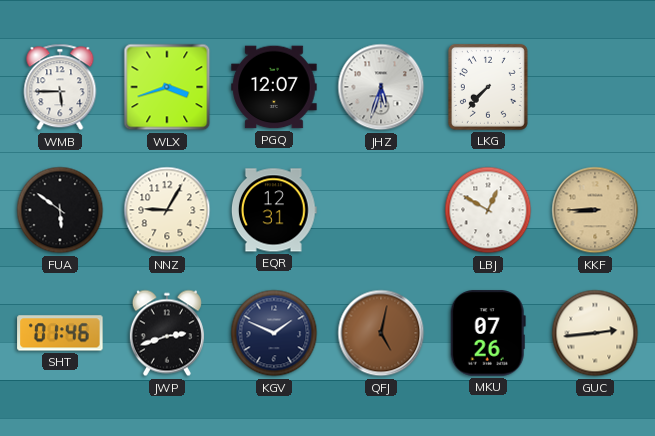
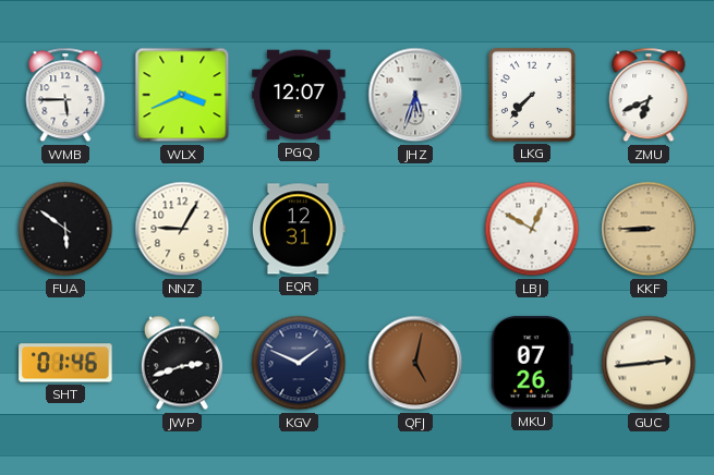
WLX: 3:42 -> 3:41 (182, 95)
ZMU: none -> 6:41 (649, 95)
